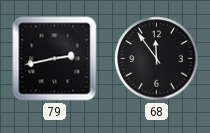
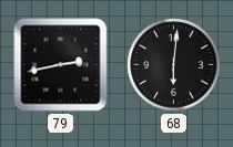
68: 11:54 -> 6:01 (174, 65)
